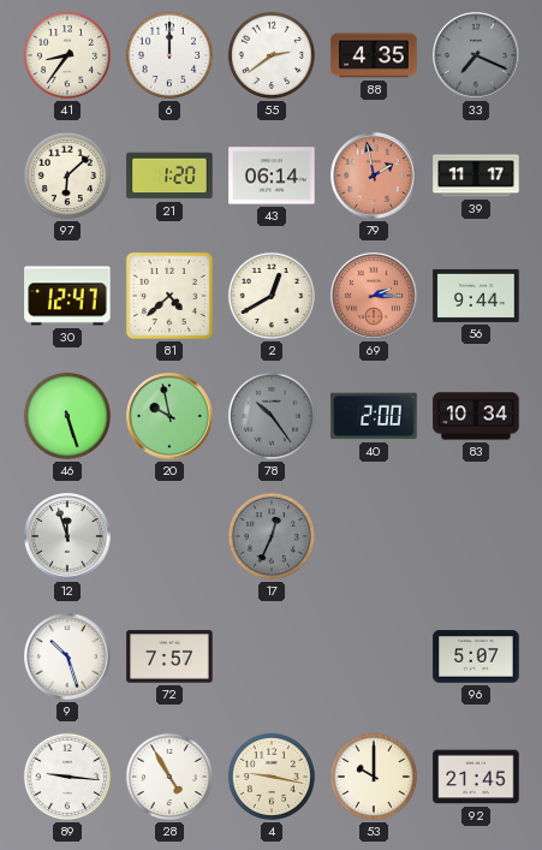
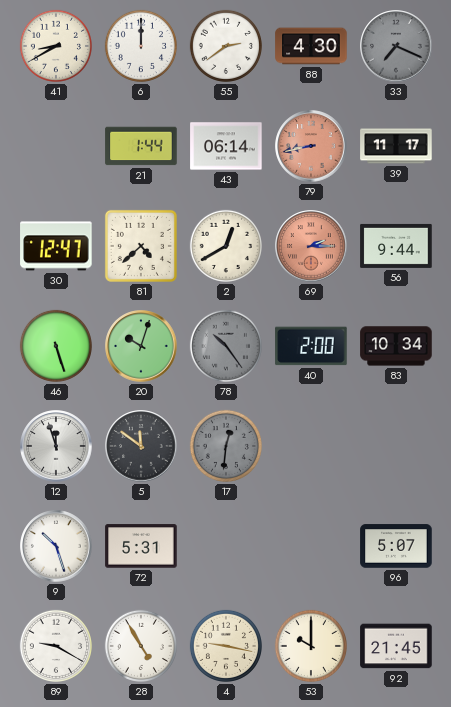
41: 8:36 -> 8:40 (56, 46)
88: 4:35 -> 4:30 (311, 46)
97: 6:08 -> none (67, 176)
21: 1:20 -> 1:44 (141, 146)
79: 1:58 -> 8:43 (311, 146)
20: 9:58 -> 10:03 (141, 346)
5: none -> 11:51 (141, 446)
17: 12:34 -> 12:31 (226, 446)
72: 7:57 -> 5:31 (141, 546)
89: 9:16 -> 9:20 (56, 646)
